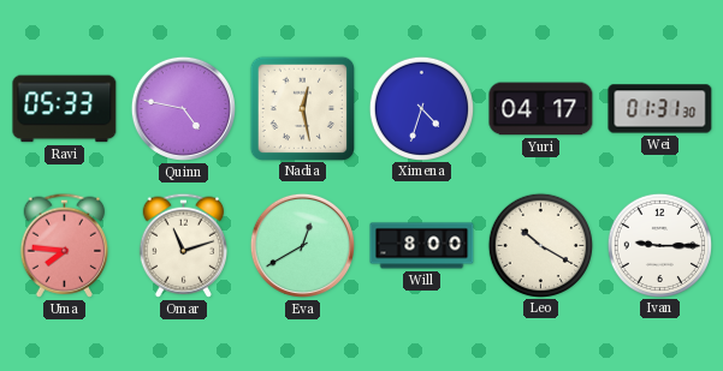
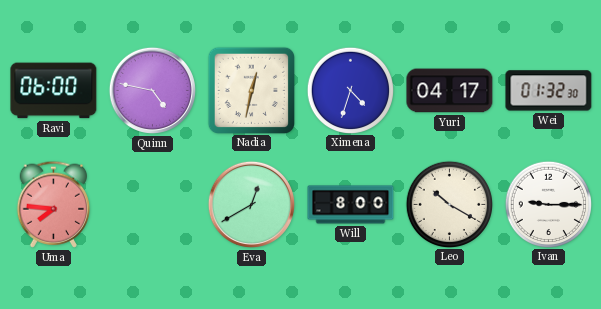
Ravi: 05:33 -> 06:00 (54, 91)
Nadia: 12:28 -> 12:32 (251, 90)
Wei: 01:31 -> 01:32 (549, 91)
Omar: 11:12 -> none (184, 245)
